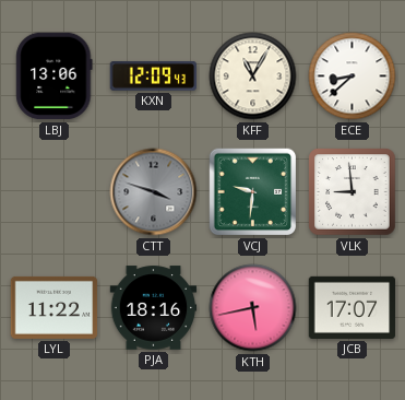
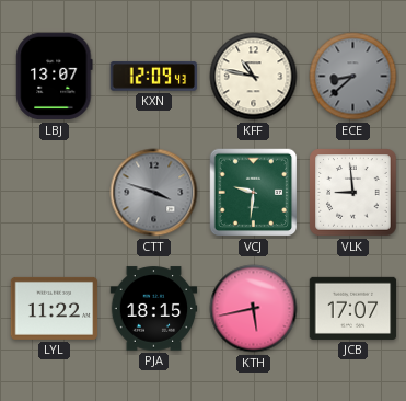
LBJ: 13:06 -> 13:07 (55, 77)
KFF: 11:05 -> 10:47 (254, 77)
ECE dial: white -> grey (353, 77)
PJA: 18:16 -> 18:15 (154, 309)
